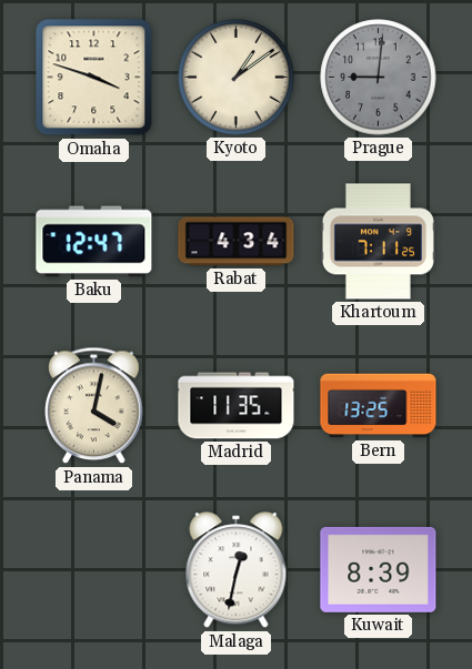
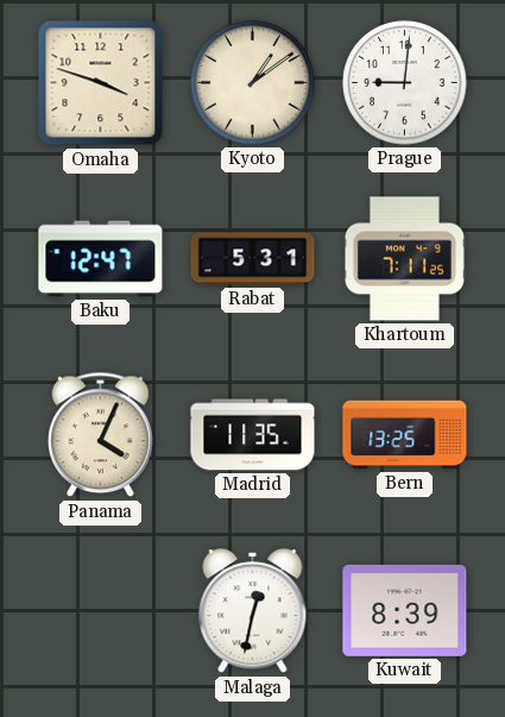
Prague dial: grey -> white (405, 83)
Rabat: 4:34 -> 5:31 (253, 259)
Panama: 4:02 -> 4:04 (101, 435)
